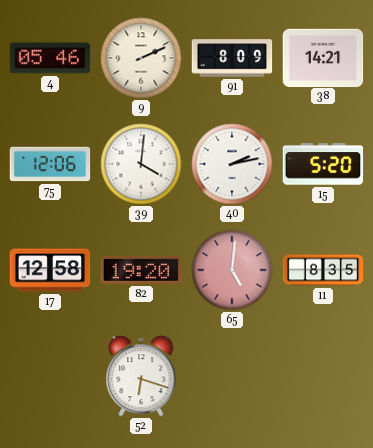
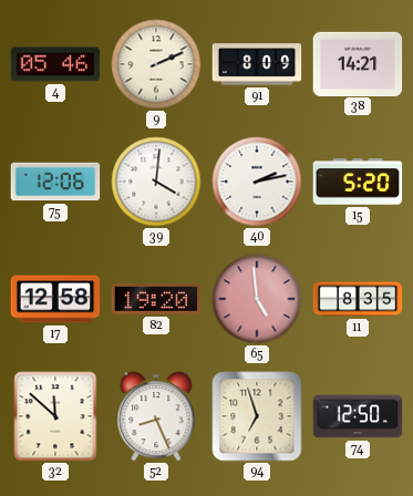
65: 5:01 -> 4:59 (257, 299)
32: none -> 11:52 (55, 416)
52: 6:18 -> 8:26 (156, 416)
94: none -> 6:57 (257, 416)
74: none -> 12:50 (358, 416)
